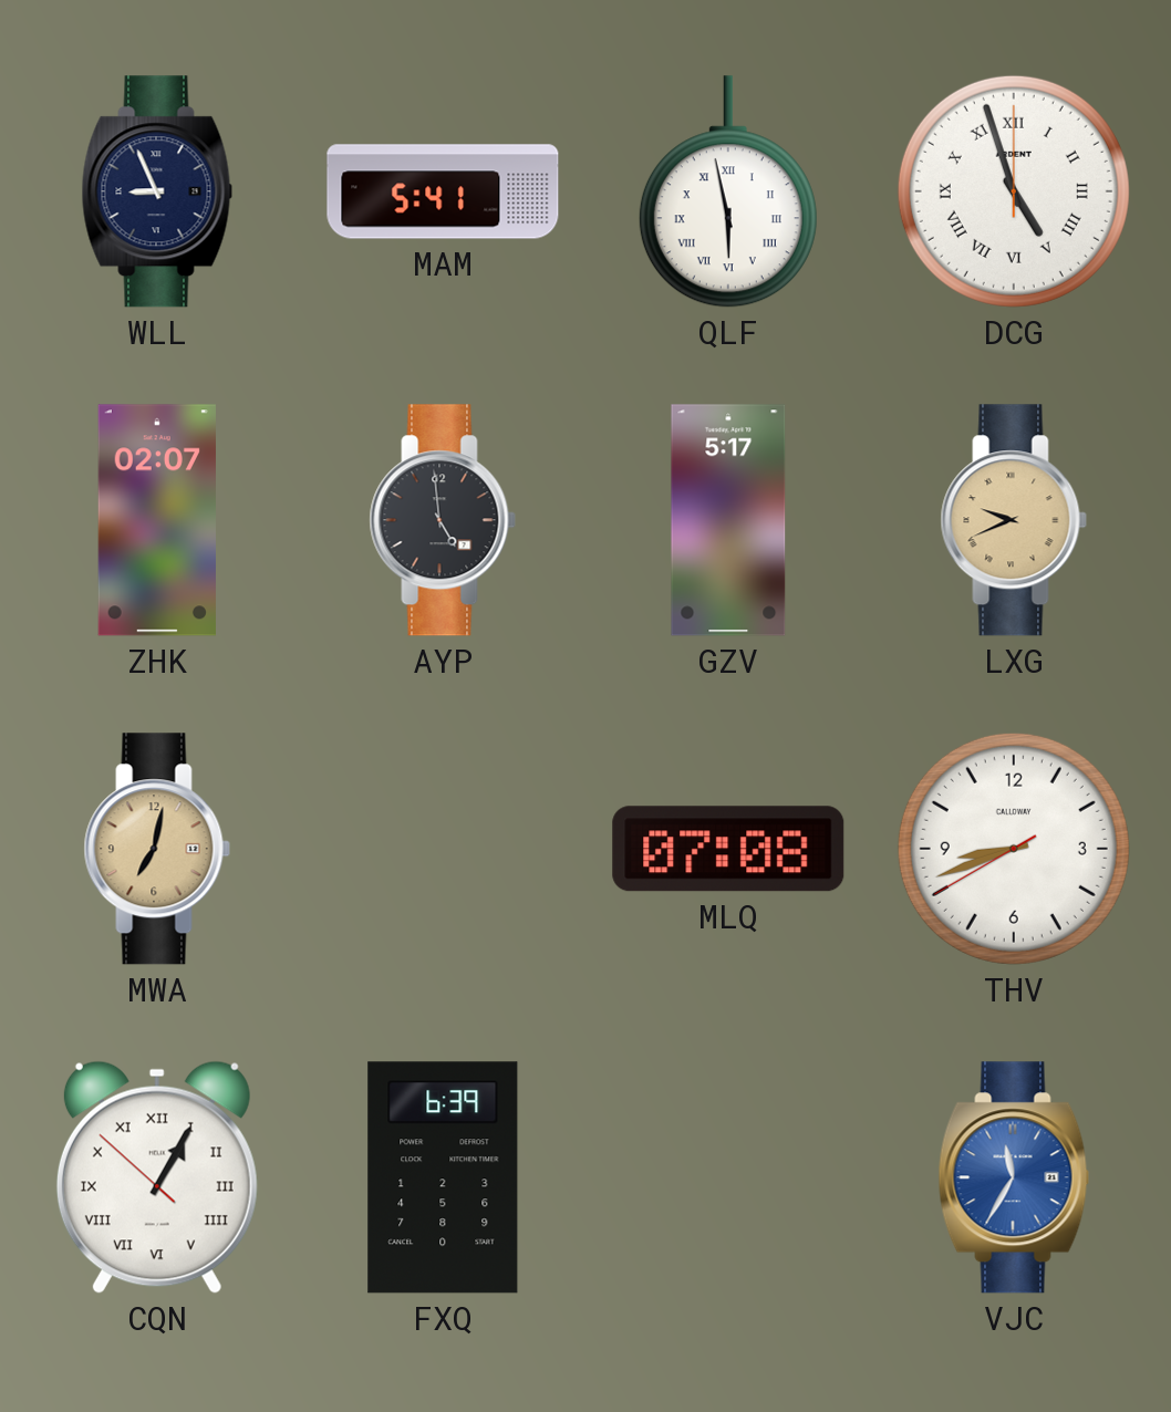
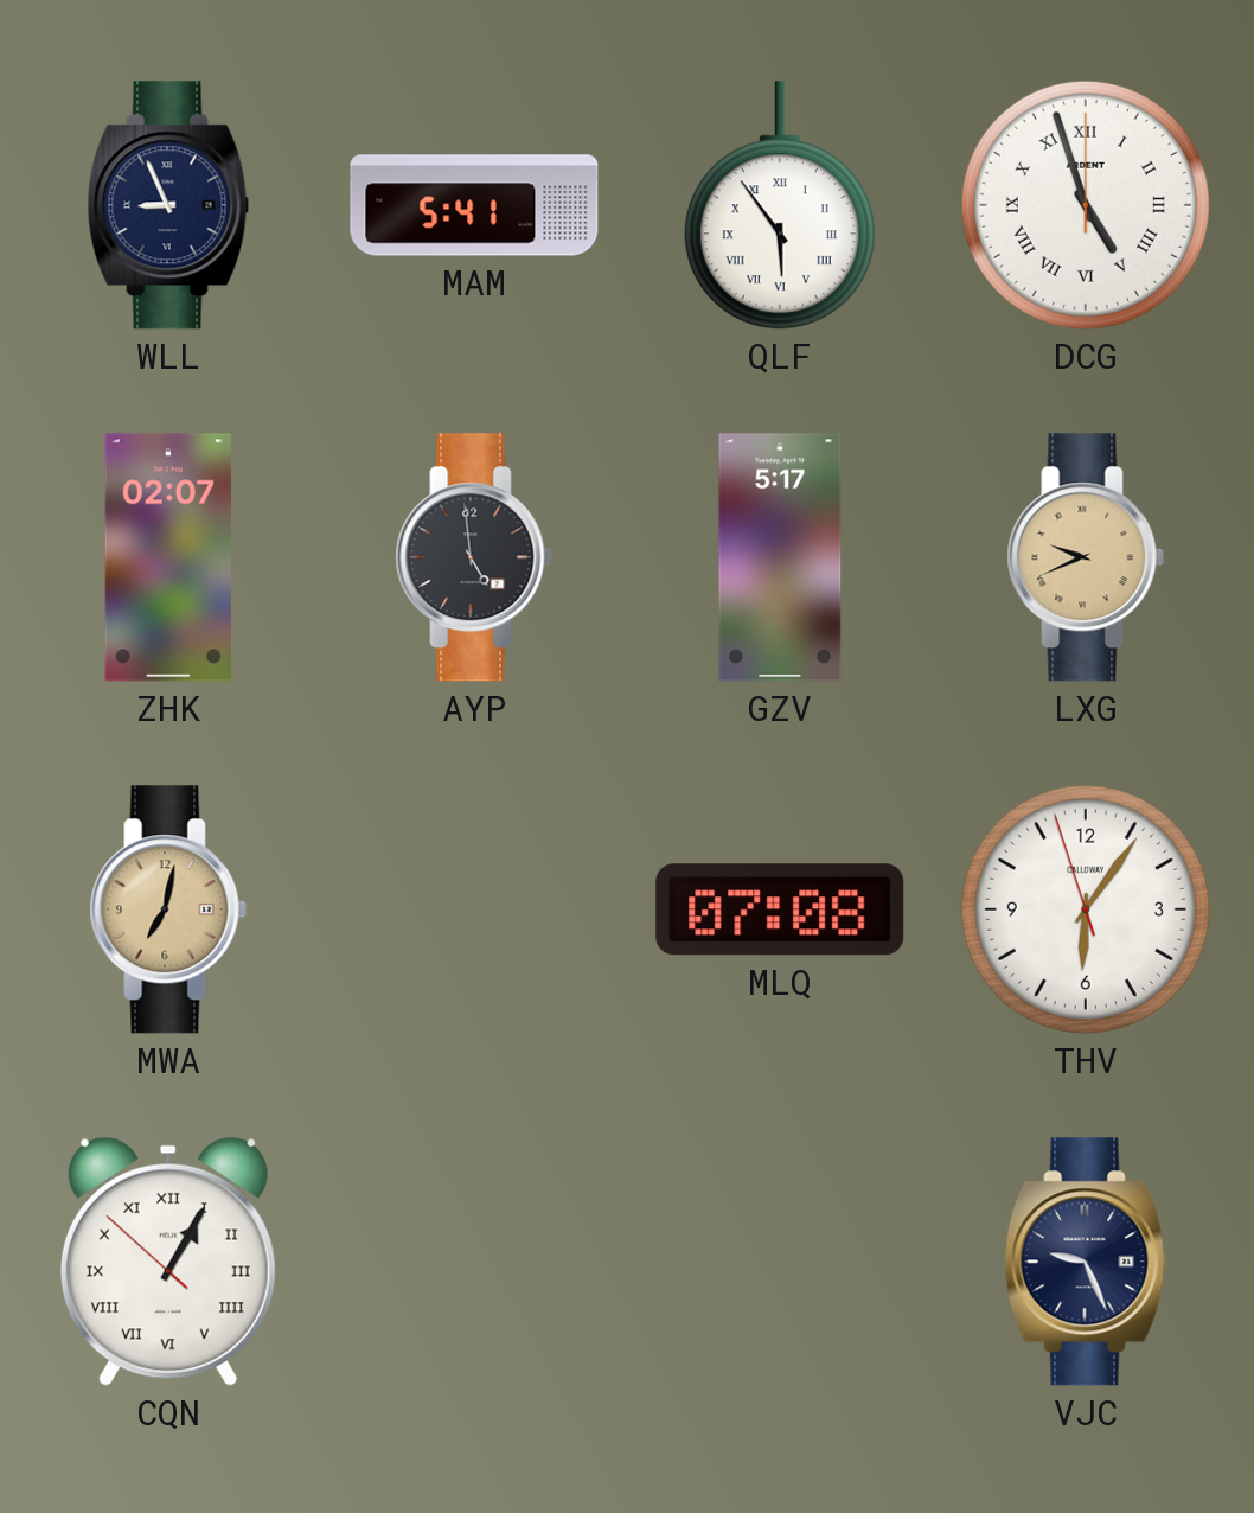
QLF: 5:58 -> 5:54 (780, 205)
THV: 8:41 -> 6:05 (1086, 909)
FXQ: 6:39 -> none (443, 1177)
VJC: 11:35 -> 9:26 (1086, 1262)
VJC dial: blue -> navy (1086, 1262)
